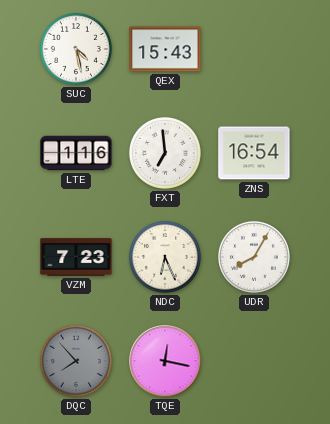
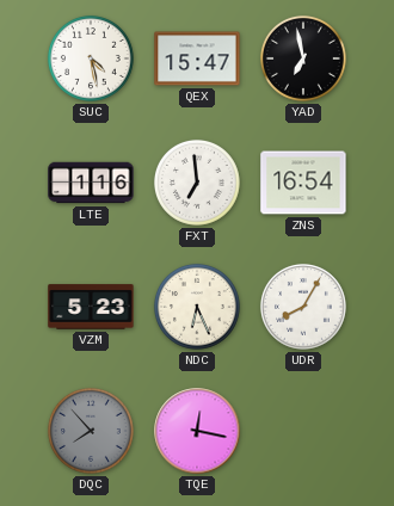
QEX: 15:43 -> 15:47 (197, 58)
YAD: none -> 6:58 (303, 58)
VZM: 7:23 -> 5:23 (91, 307)
